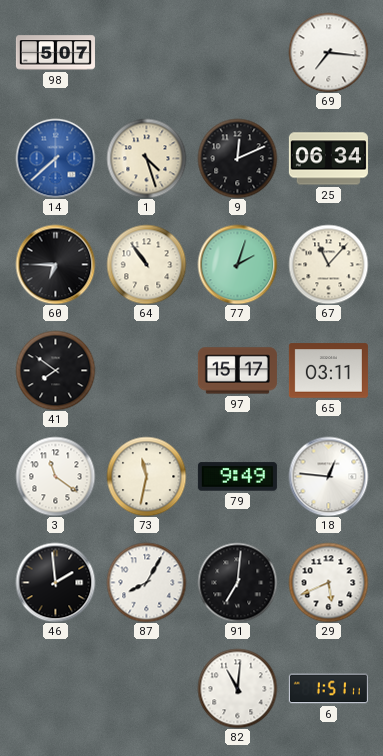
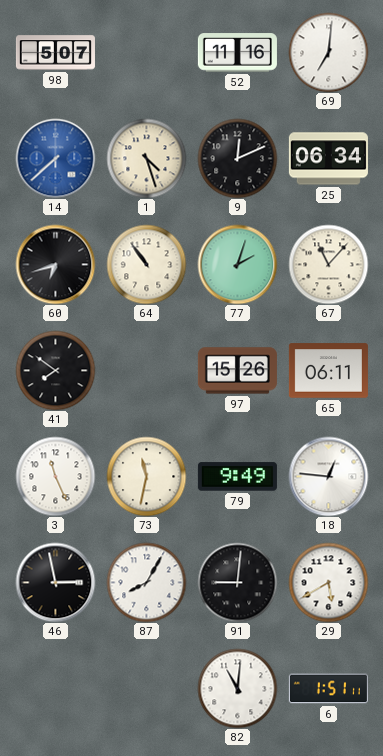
52: none -> 11:16 (237, 53)
69: 7:16 -> 7:01 (328, 52)
60: 6:45 -> 6:42 (55, 264)
97: 15:17 -> 15:26 (237, 371)
65: 03:11 -> 06:11 (328, 371)
3: 11:21 -> 11:26 (55, 476)
46: 1:59 -> 2:58 (55, 582)
91: 7:01 -> 9:01 (237, 582)
29: 5:41 -> 5:40 (328, 582)
